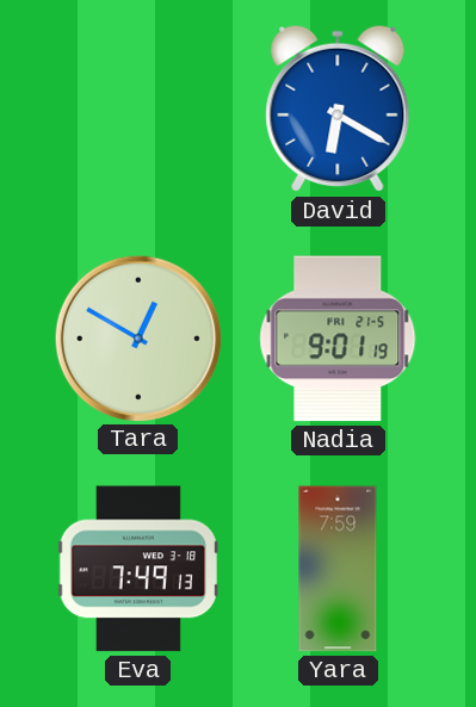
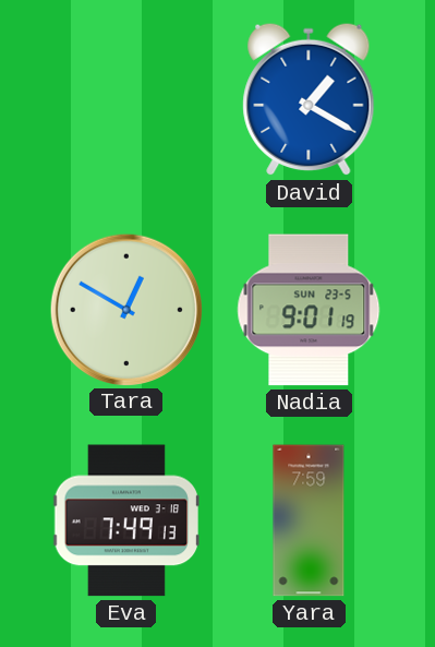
David: 6:20 -> 1:20 (309, 99)
Nadia date: FRI 21-5 -> SUN 23-5 (309, 310)
